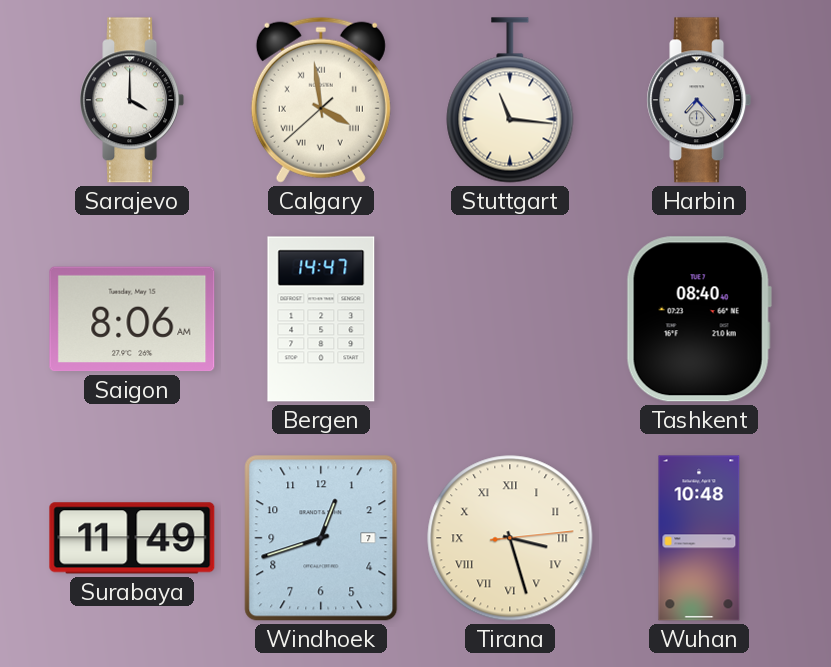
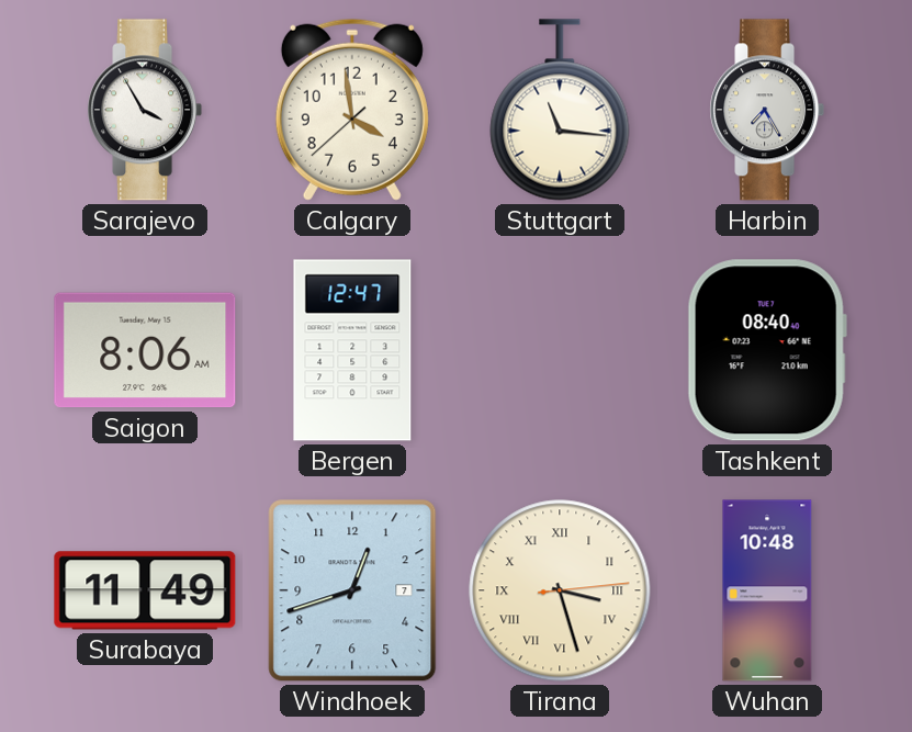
Sarajevo: 4:00 -> 3:55 (145, 110)
Calgary numerals: Roman -> Arabic (352, 110)
Harbin: 7:23 -> 7:25 (767, 110)
Bergen: 14:47 -> 12:47 (352, 350)
